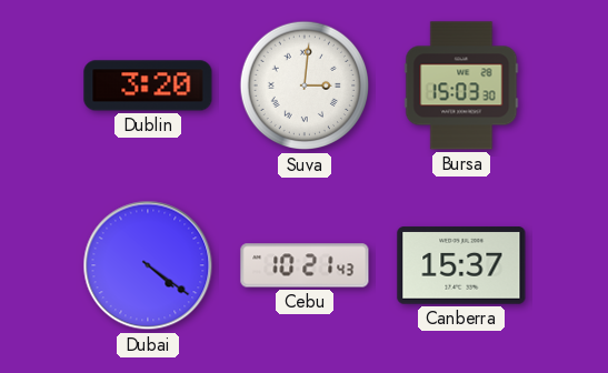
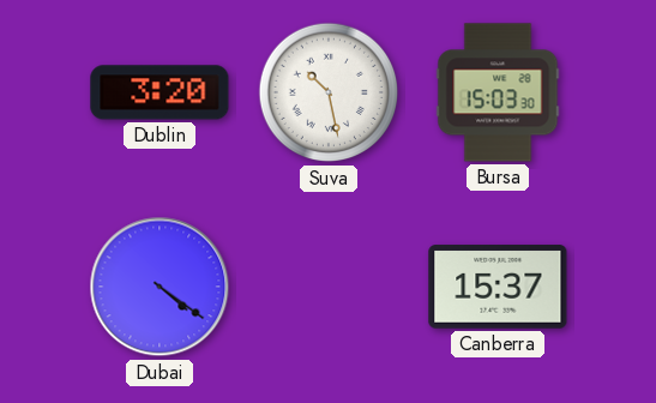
Suva: 3:01 -> 10:28 (329, 92)
Cebu: 10:21 -> none (305, 265)
